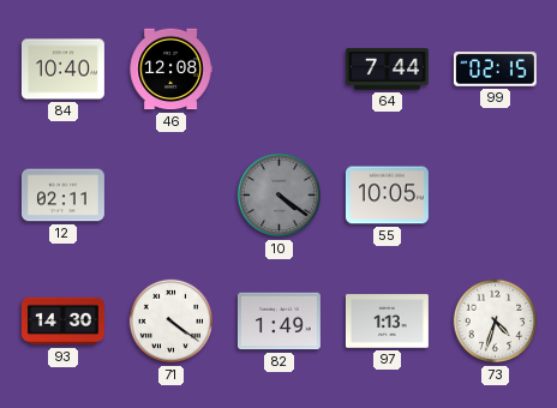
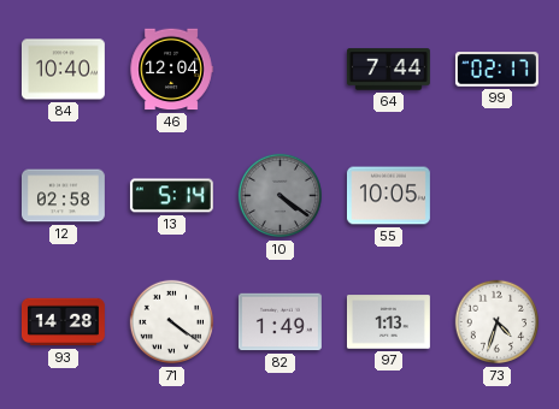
46: 12:08 -> 12:04 (171, 70)
99: 02:15 -> 02:17 (496, 70)
12: 02:11 -> 02:58 (63, 196)
13: none -> 5:14 (171, 196)
93: 14:30 -> 14:28 (63, 322)
